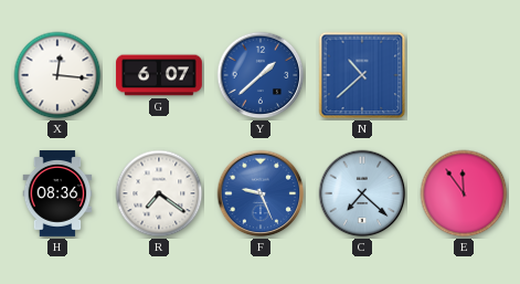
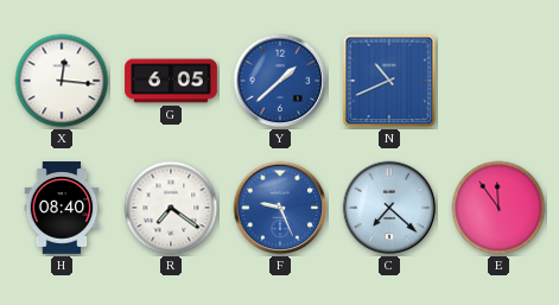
G: 6:07 -> 6:05 (171, 81)
N: 10:38 -> 10:41 (389, 81)
H: 08:36 -> 08:40 (62, 208)
